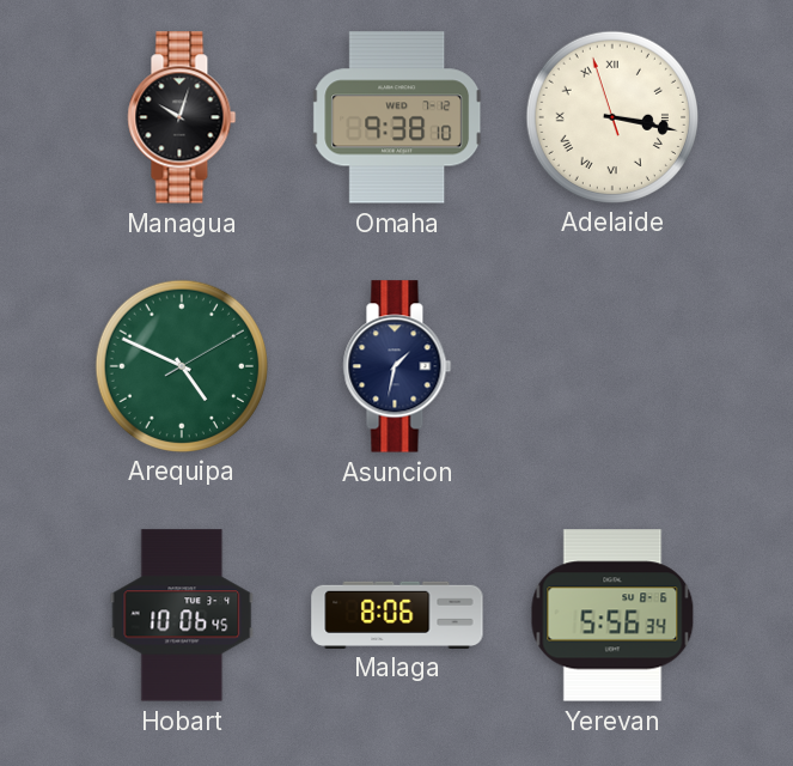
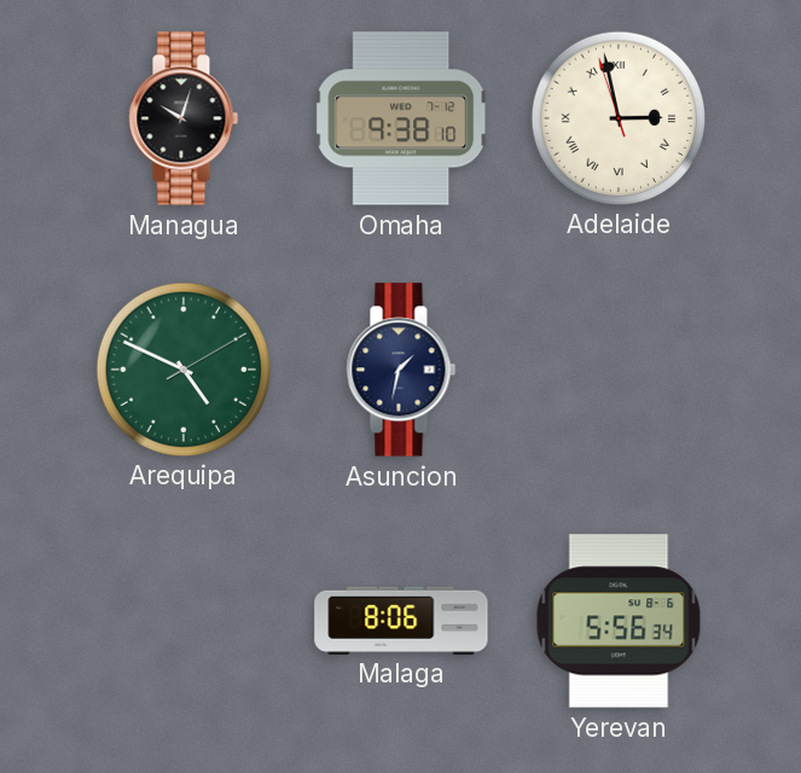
Adelaide: 3:16 -> 2:57 (617, 117)
Hobart: 10:06 -> none (182, 615)
